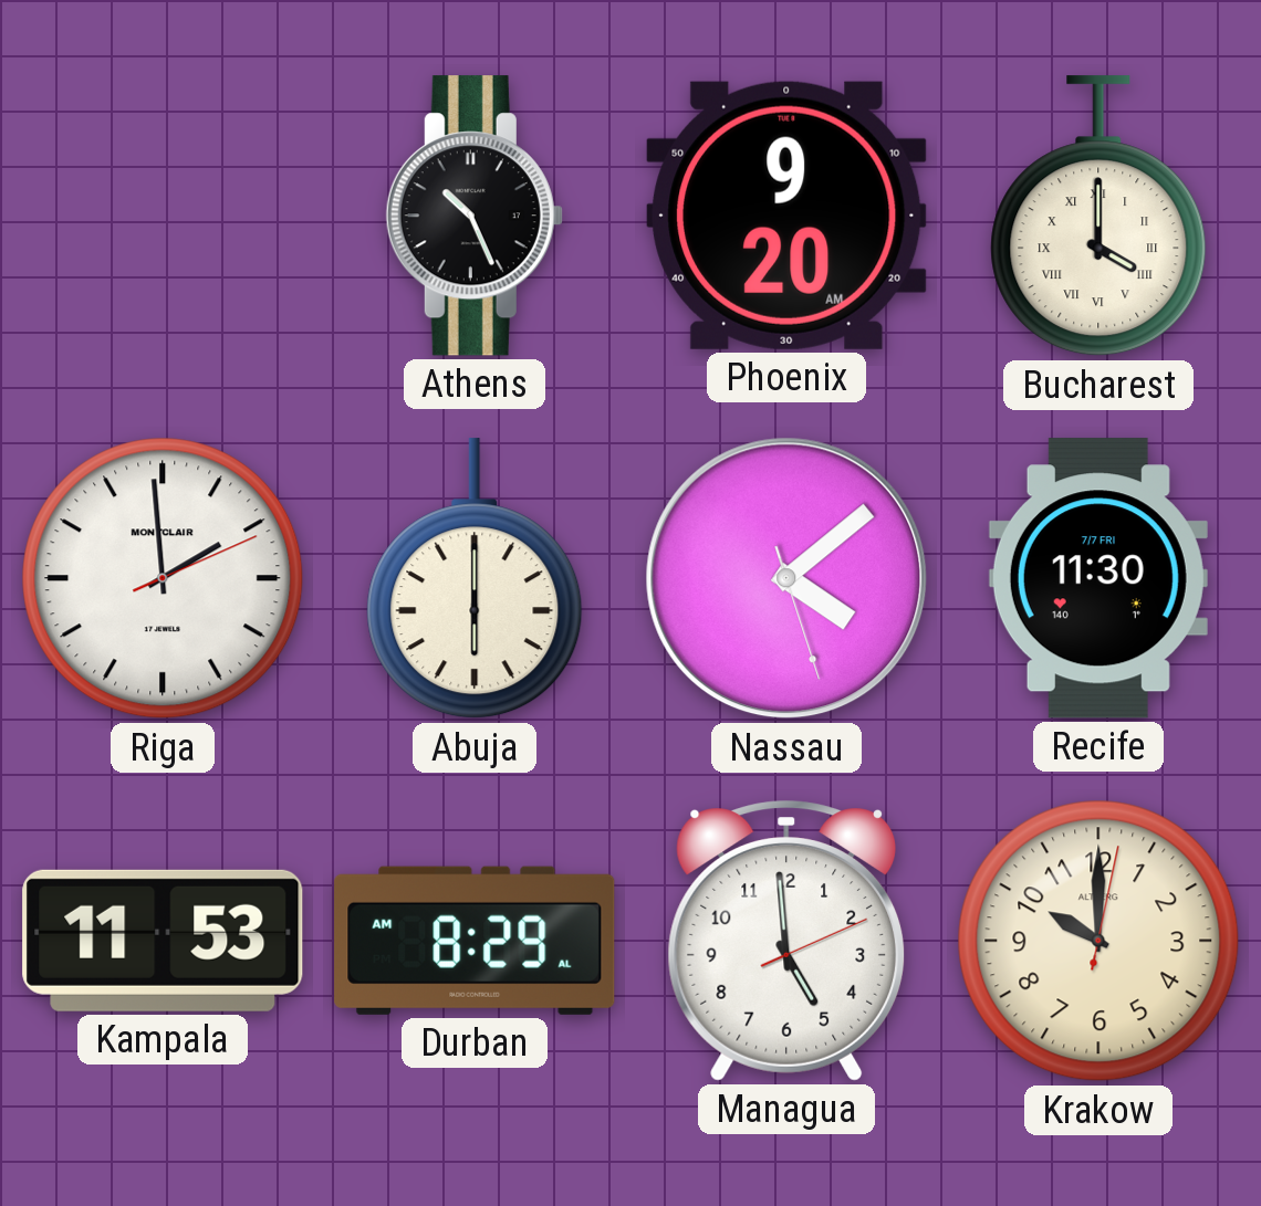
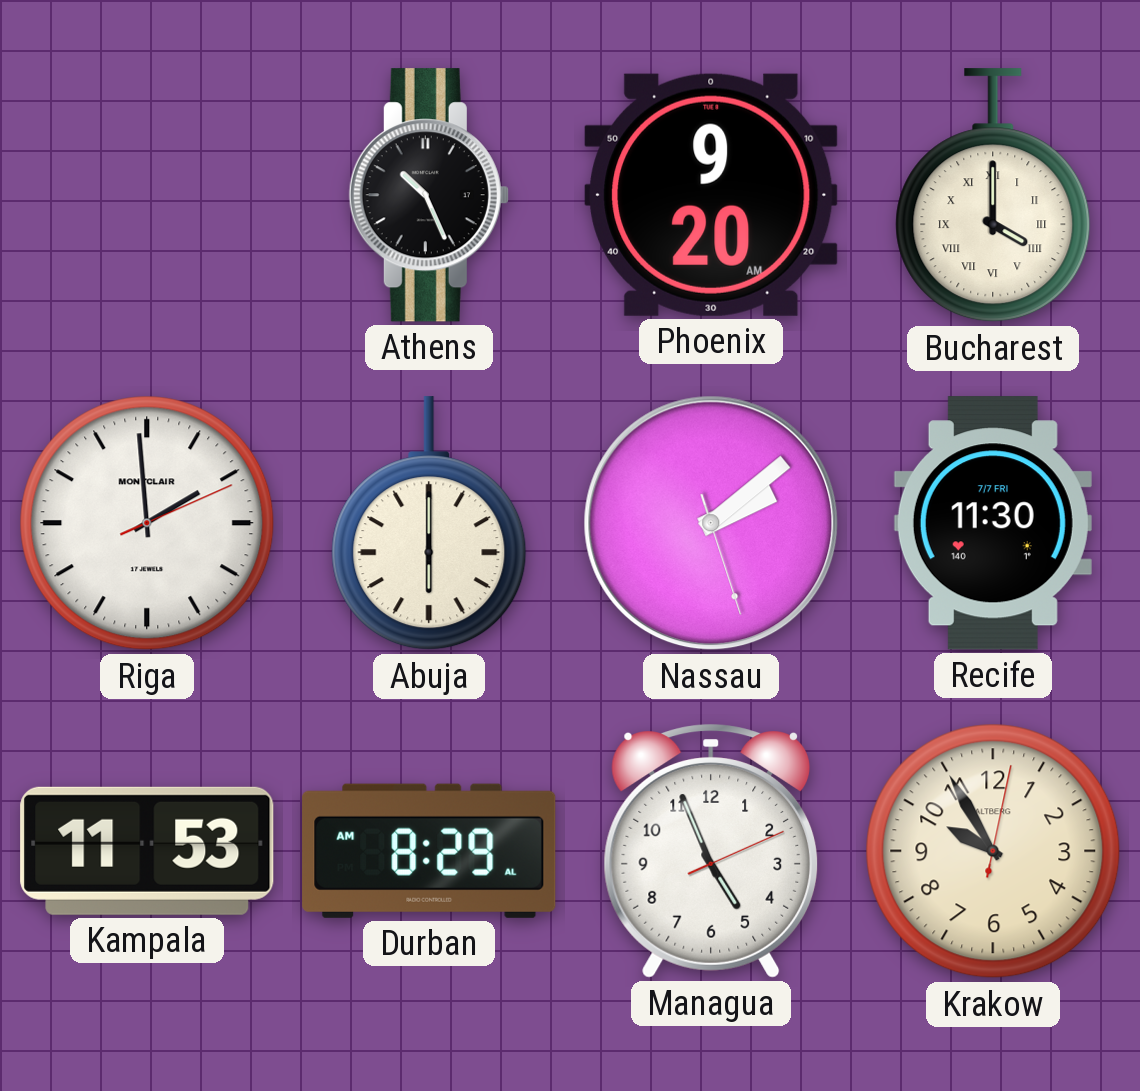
Nassau: 4:08 -> 2:08 (711, 523)
Managua: 4:59 -> 4:56 (711, 851)
Krakow: 10:00 -> 9:55 (993, 851)
